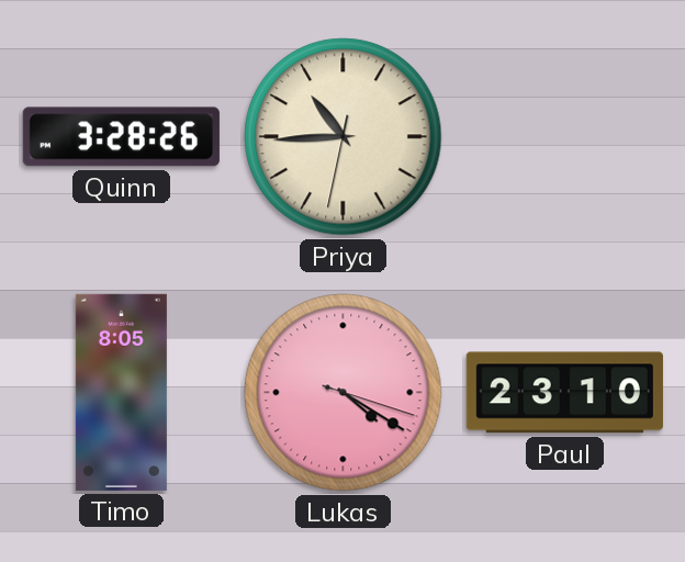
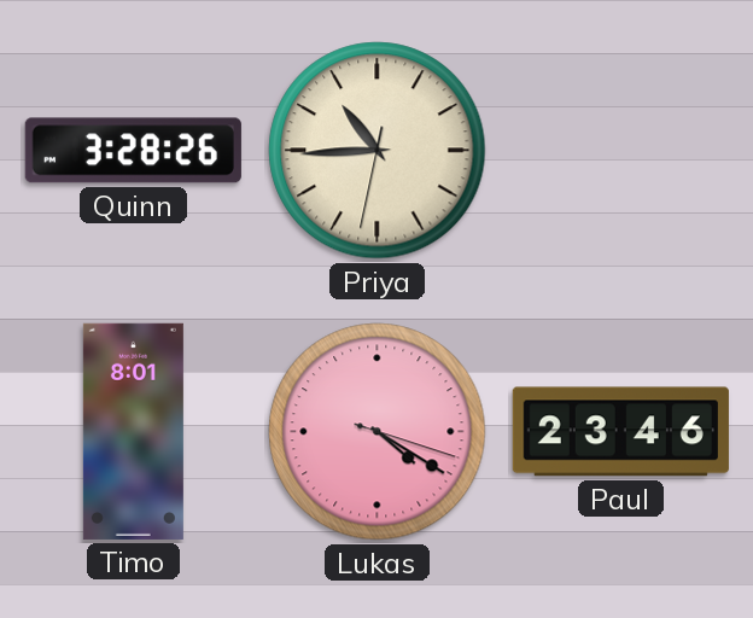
Timo: 8:05 -> 8:01 (133, 431)
Paul: 23:10 -> 23:46 (620, 432)
